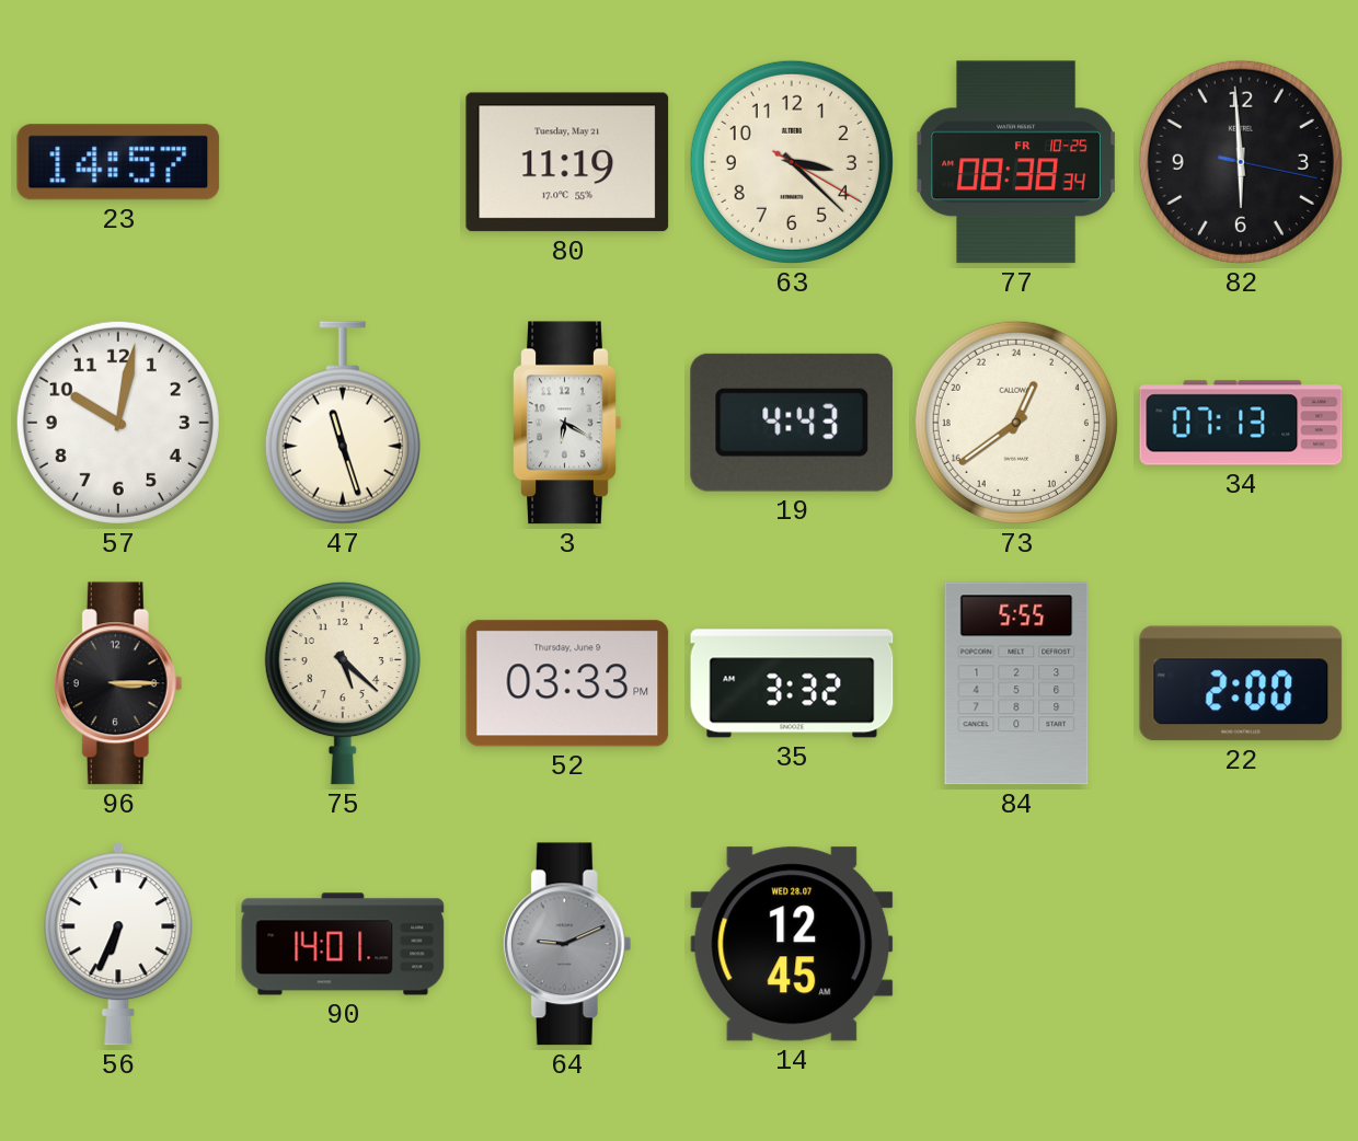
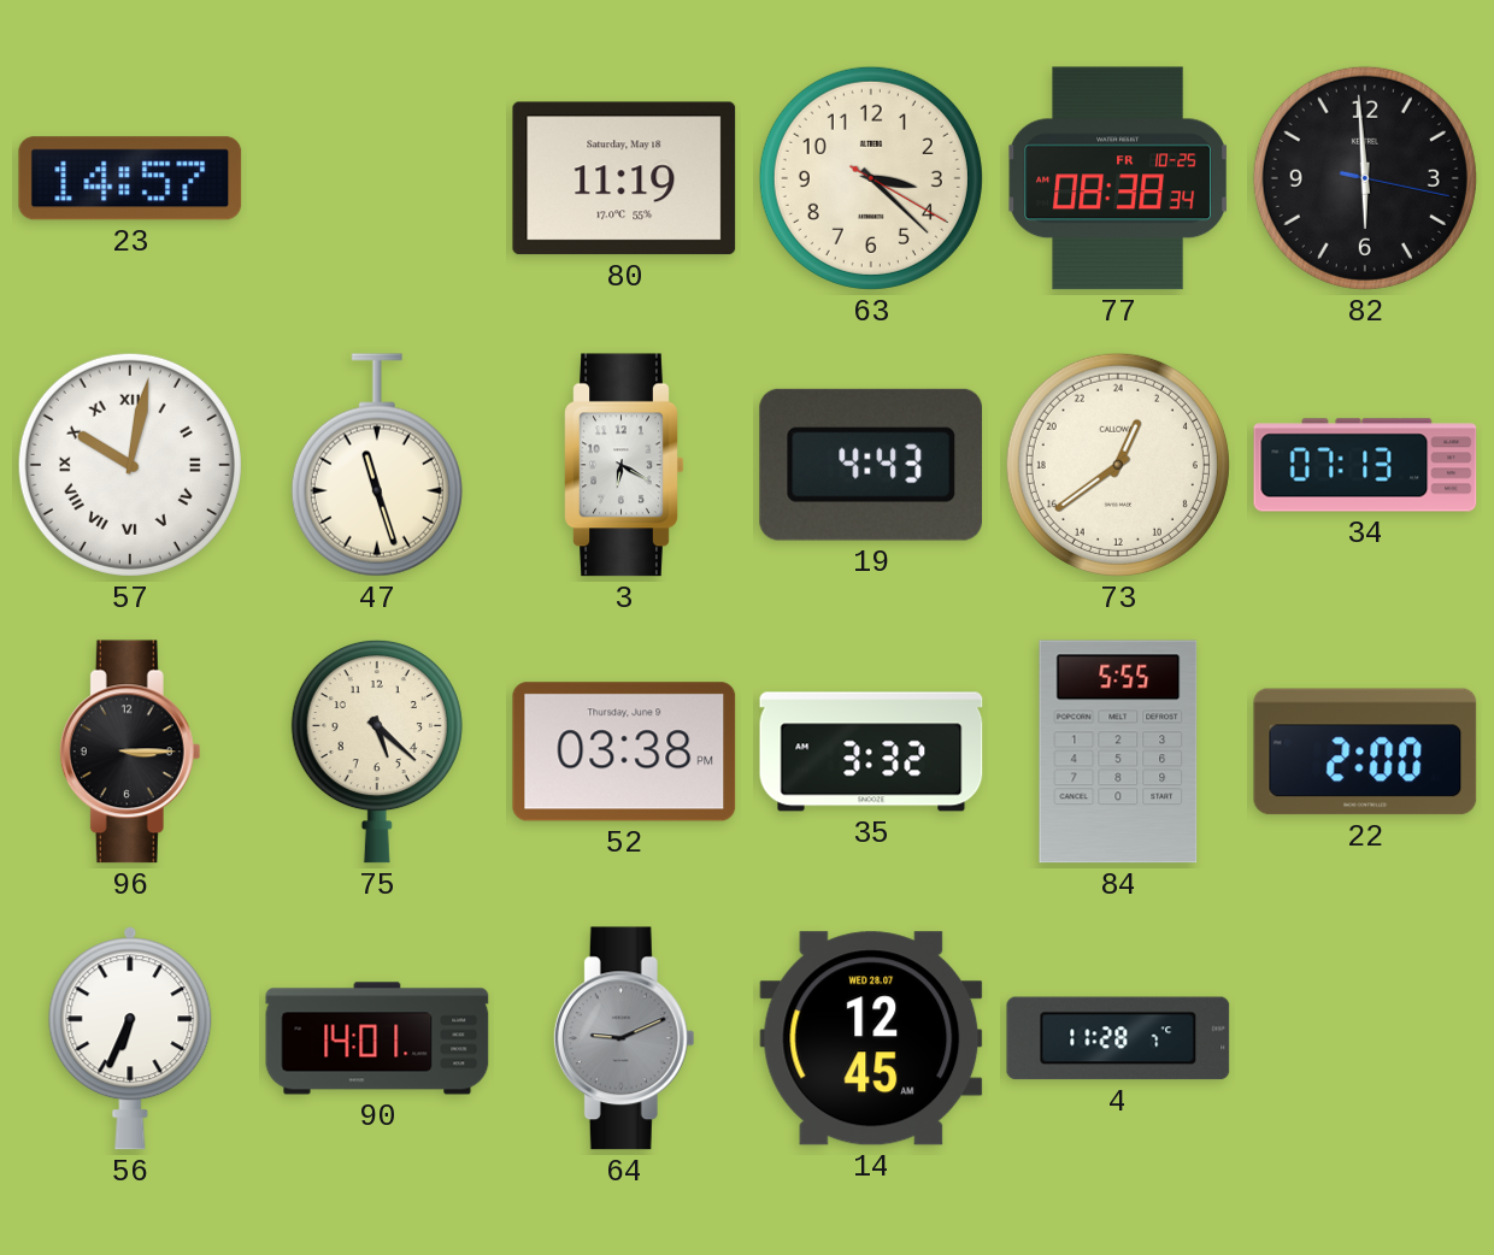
80 date: Tuesday, May 21 -> Saturday, May 18 (624, 178)
57 numerals: Arabic -> Roman (130, 465)
52: 03:33 -> 03:38 (624, 752)
4: none -> 11:28 (1118, 1038)
